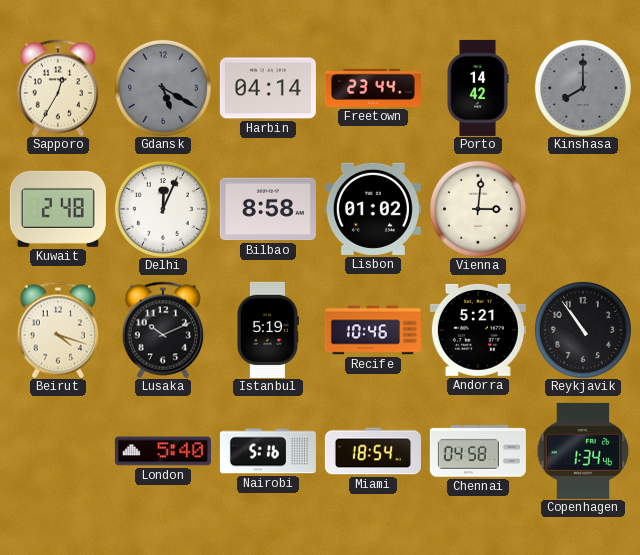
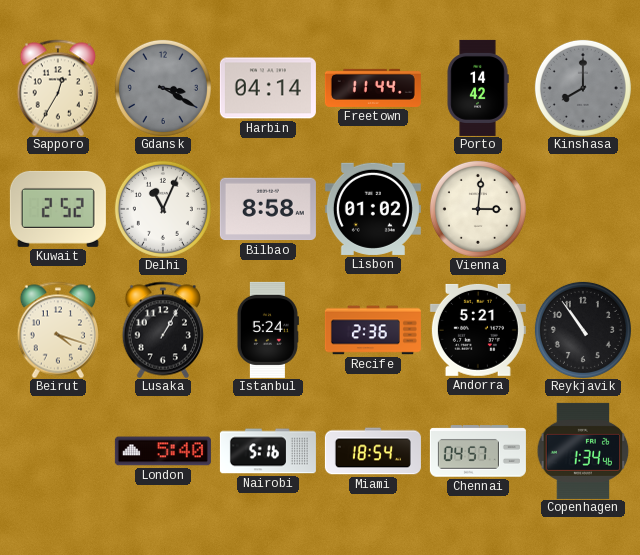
Gdansk: 5:20 -> 3:20 (163, 88)
Freetown: 23:44 -> 11:44 (373, 88)
Kuwait: 2:48 -> 2:52 (58, 209)
Delhi: 12:04 -> 11:04 (163, 209)
Lusaka: 10:11 -> 1:05 (163, 330)
Istanbul: 5:19 -> 5:24 (267, 330)
Recife: 10:46 -> 2:36 (373, 330)
Chennai: 04:58 -> 04:57 (478, 451)
